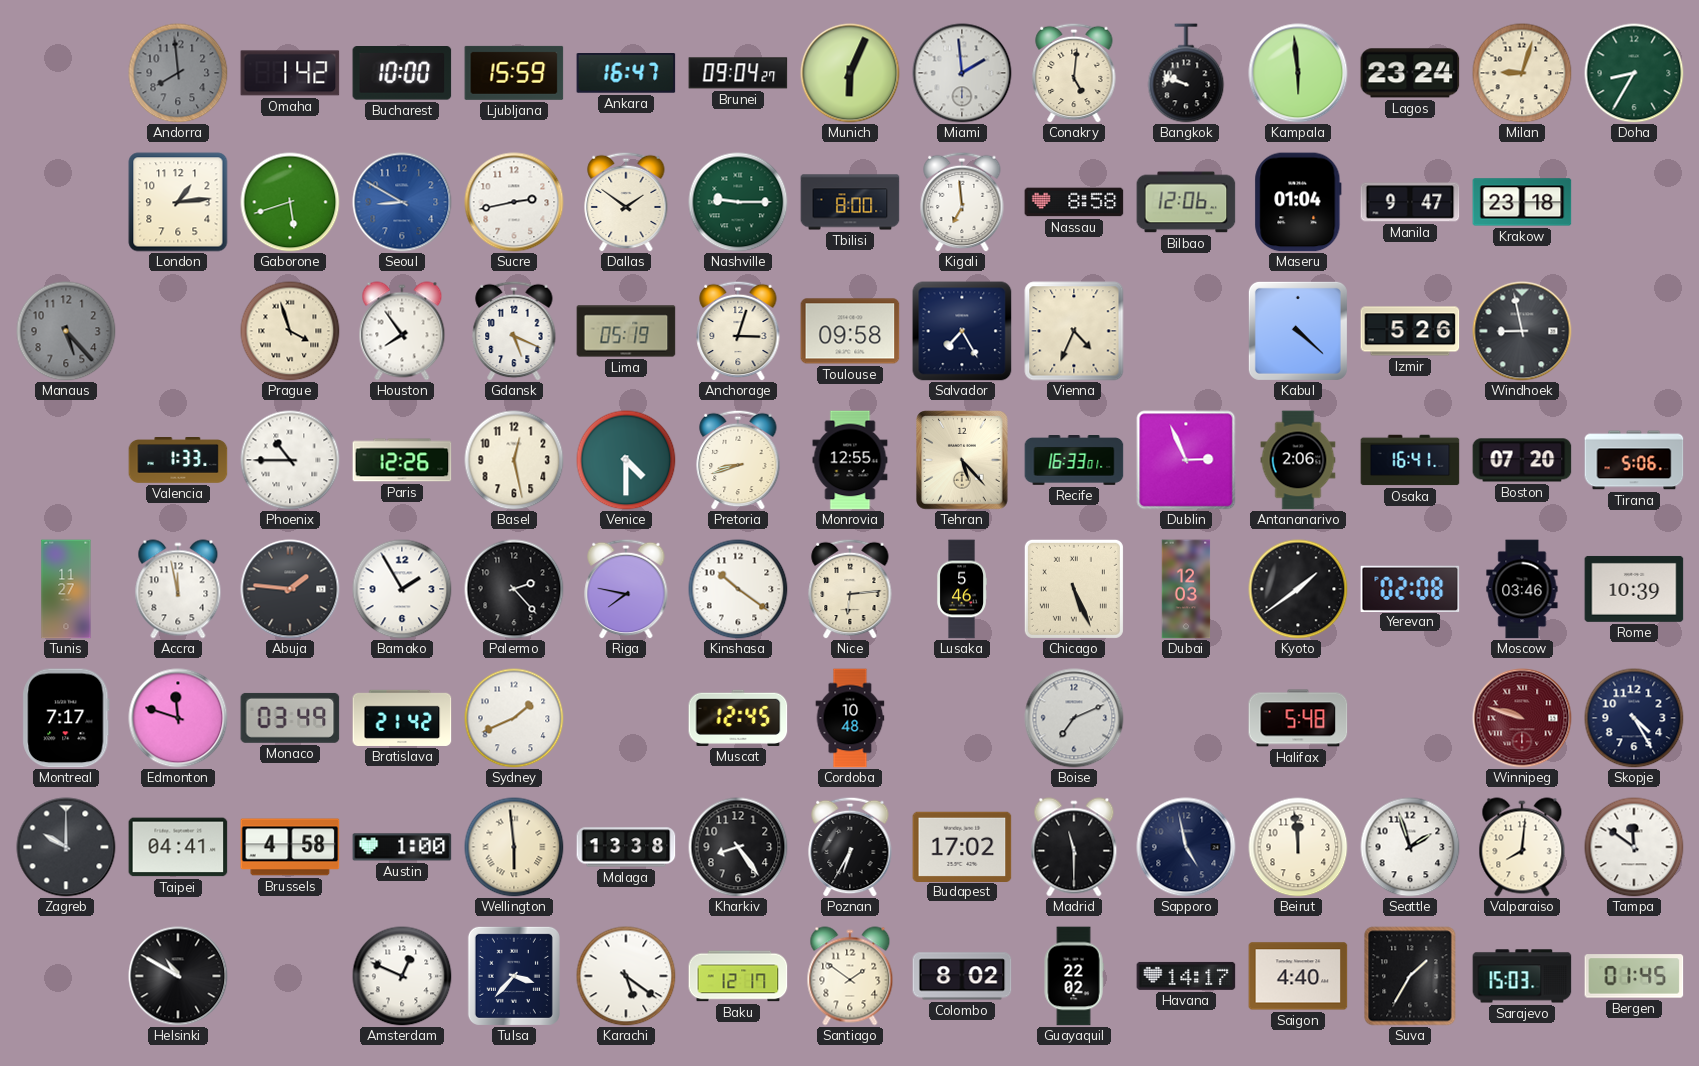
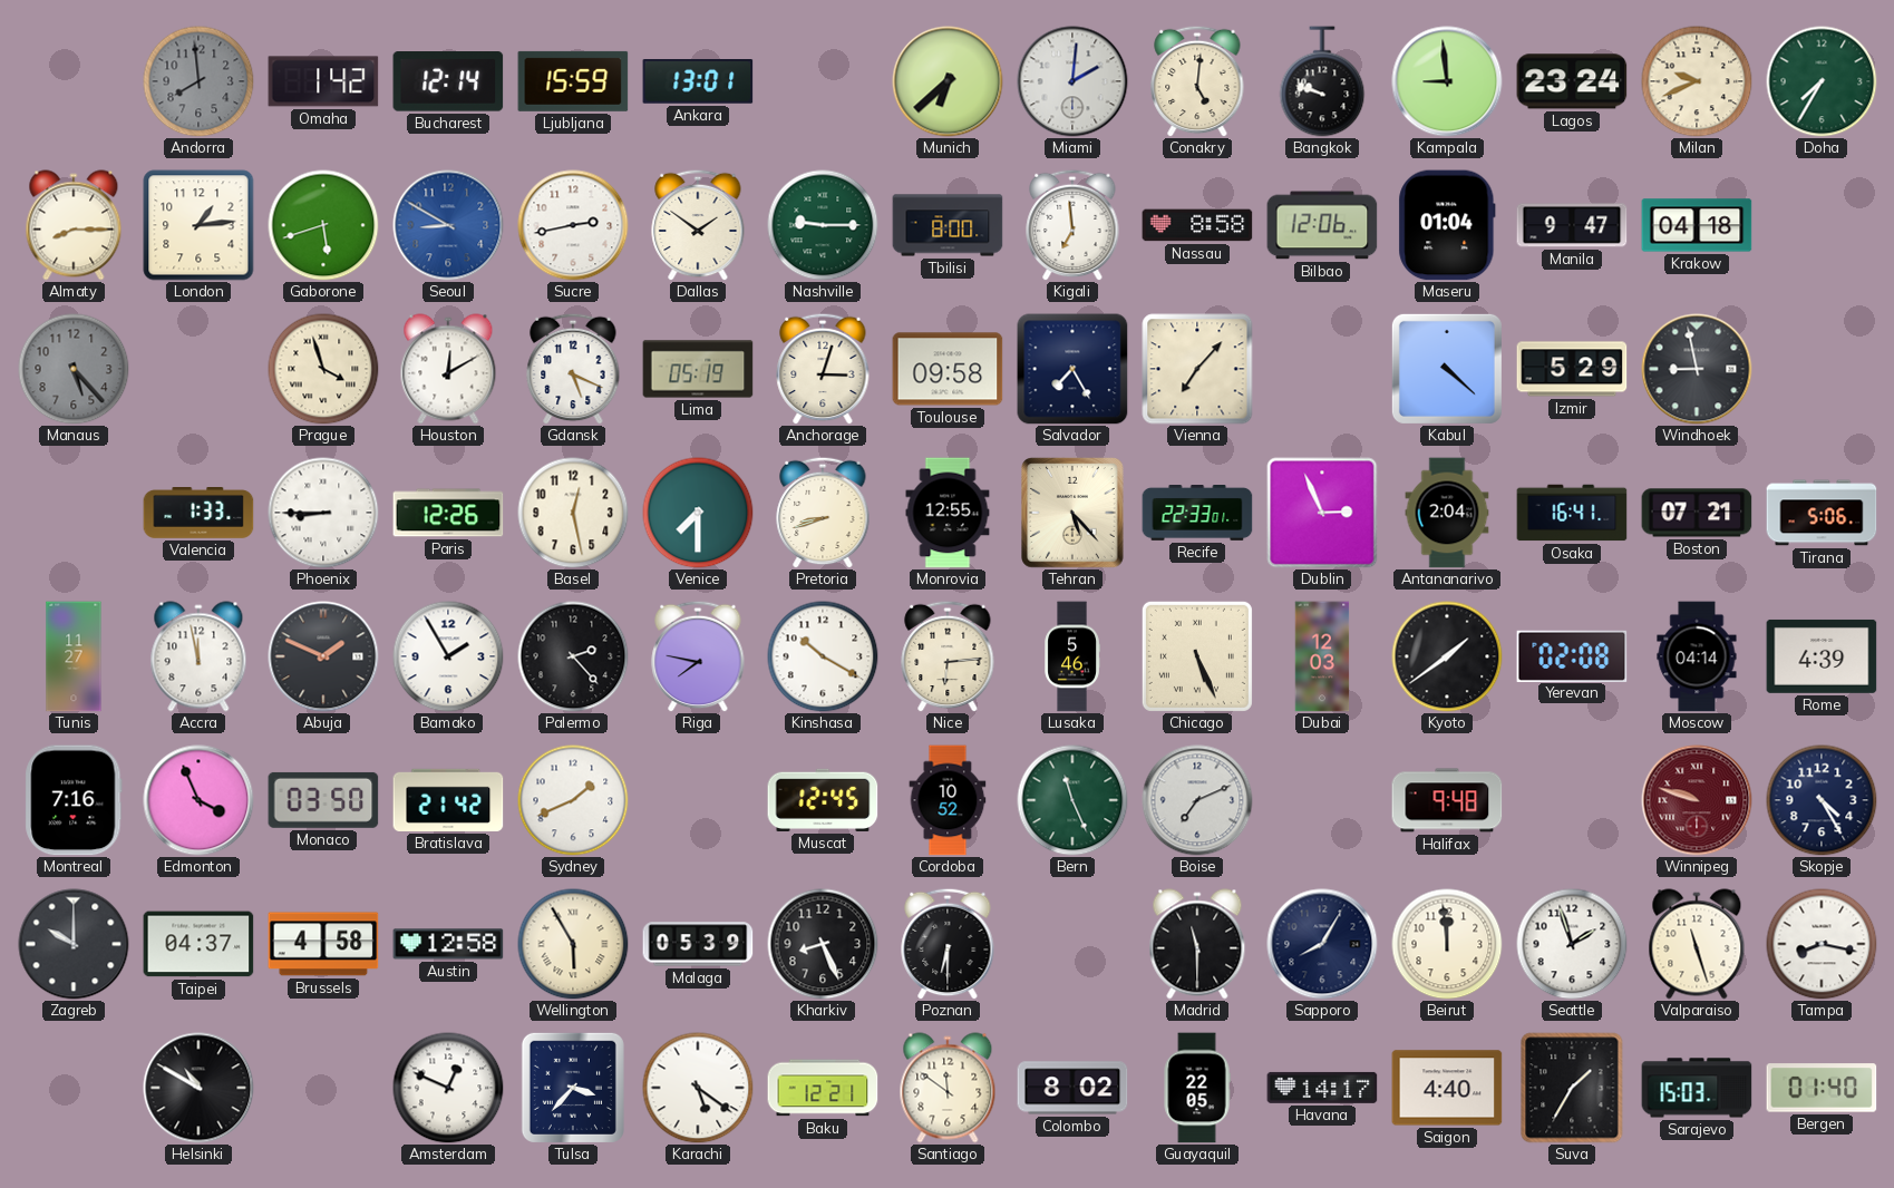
Bucharest: 10:00 -> 12:14 (448, 81)
Ankara: 16:47 -> 13:01 (698, 81)
Brunei: 09:04 -> none (738, 73)
Munich: 6:04 -> 6:38 (948, 81)
Miami: 1:59 -> 2:01 (1072, 81)
Kampala: 5:59 -> 8:59 (1447, 81)
Milan: 9:03 -> 9:41 (1697, 81)
Doha: 8:35 -> 7:35 (1822, 81)
Almaty: none -> 8:15 (74, 225)
Krakow: 23:18 -> 04:18 (1697, 225)
Houston: 7:54 -> 12:10 (448, 369)
Vienna: 4:34 -> 7:07 (1197, 369)
Izmir: 5:26 -> 5:29 (1572, 369)
Phoenix: 10:45 -> 8:45 (323, 513)
Venice: 4:30 -> 7:30 (698, 513)
Recife: 16:33 -> 22:33 (1197, 514)
Antananarivo: 2:06 -> 2:04 (1447, 513)
Boston: 07:20 -> 07:21 (1697, 513)
Abuja: 1:46 -> 1:49 (323, 656)
Kinshasa: 10:21 -> 10:20 (823, 656)
Moscow: 03:46 -> 04:14 (1697, 656)
Rome: 10:39 -> 4:39 (1822, 656)
Montreal: 7:17 -> 7:16 (74, 800)
Edmonton: 11:48 -> 3:56 (198, 800)
Monaco: 03:49 -> 03:50 (323, 800)
Cordoba: 10:48 -> 10:52 (948, 800)
Bern: none -> 11:26 (1072, 800)
Halifax: 5:48 -> 9:48 (1447, 800)
Taipei: 04:41 -> 04:37 (198, 944)
Austin: 1:00 -> 12:58 (448, 944)
Wellington: 5:59 -> 5:55 (573, 944)
Malaga: 13:38 -> 05:39 (698, 944)
Kharkiv: 8:24 -> 8:26 (823, 944)
Poznan: 6:35 -> 6:30 (948, 944)
Budapest: 17:02 -> none (962, 846)
Sapporo: 4:58 -> 8:05 (1322, 944)
Valparaiso: 8:01 -> 11:27 (1697, 944)
Tampa: 11:51 -> 8:17 (1822, 944)
Baku: 12:17 -> 12:21 (823, 1088)
Santiago: 1:51 -> 11:51 (948, 1088)
Guayaquil: 22:02 -> 22:05 (1197, 1088)
Bergen: 01:45 -> 01:40 (1822, 1088)
